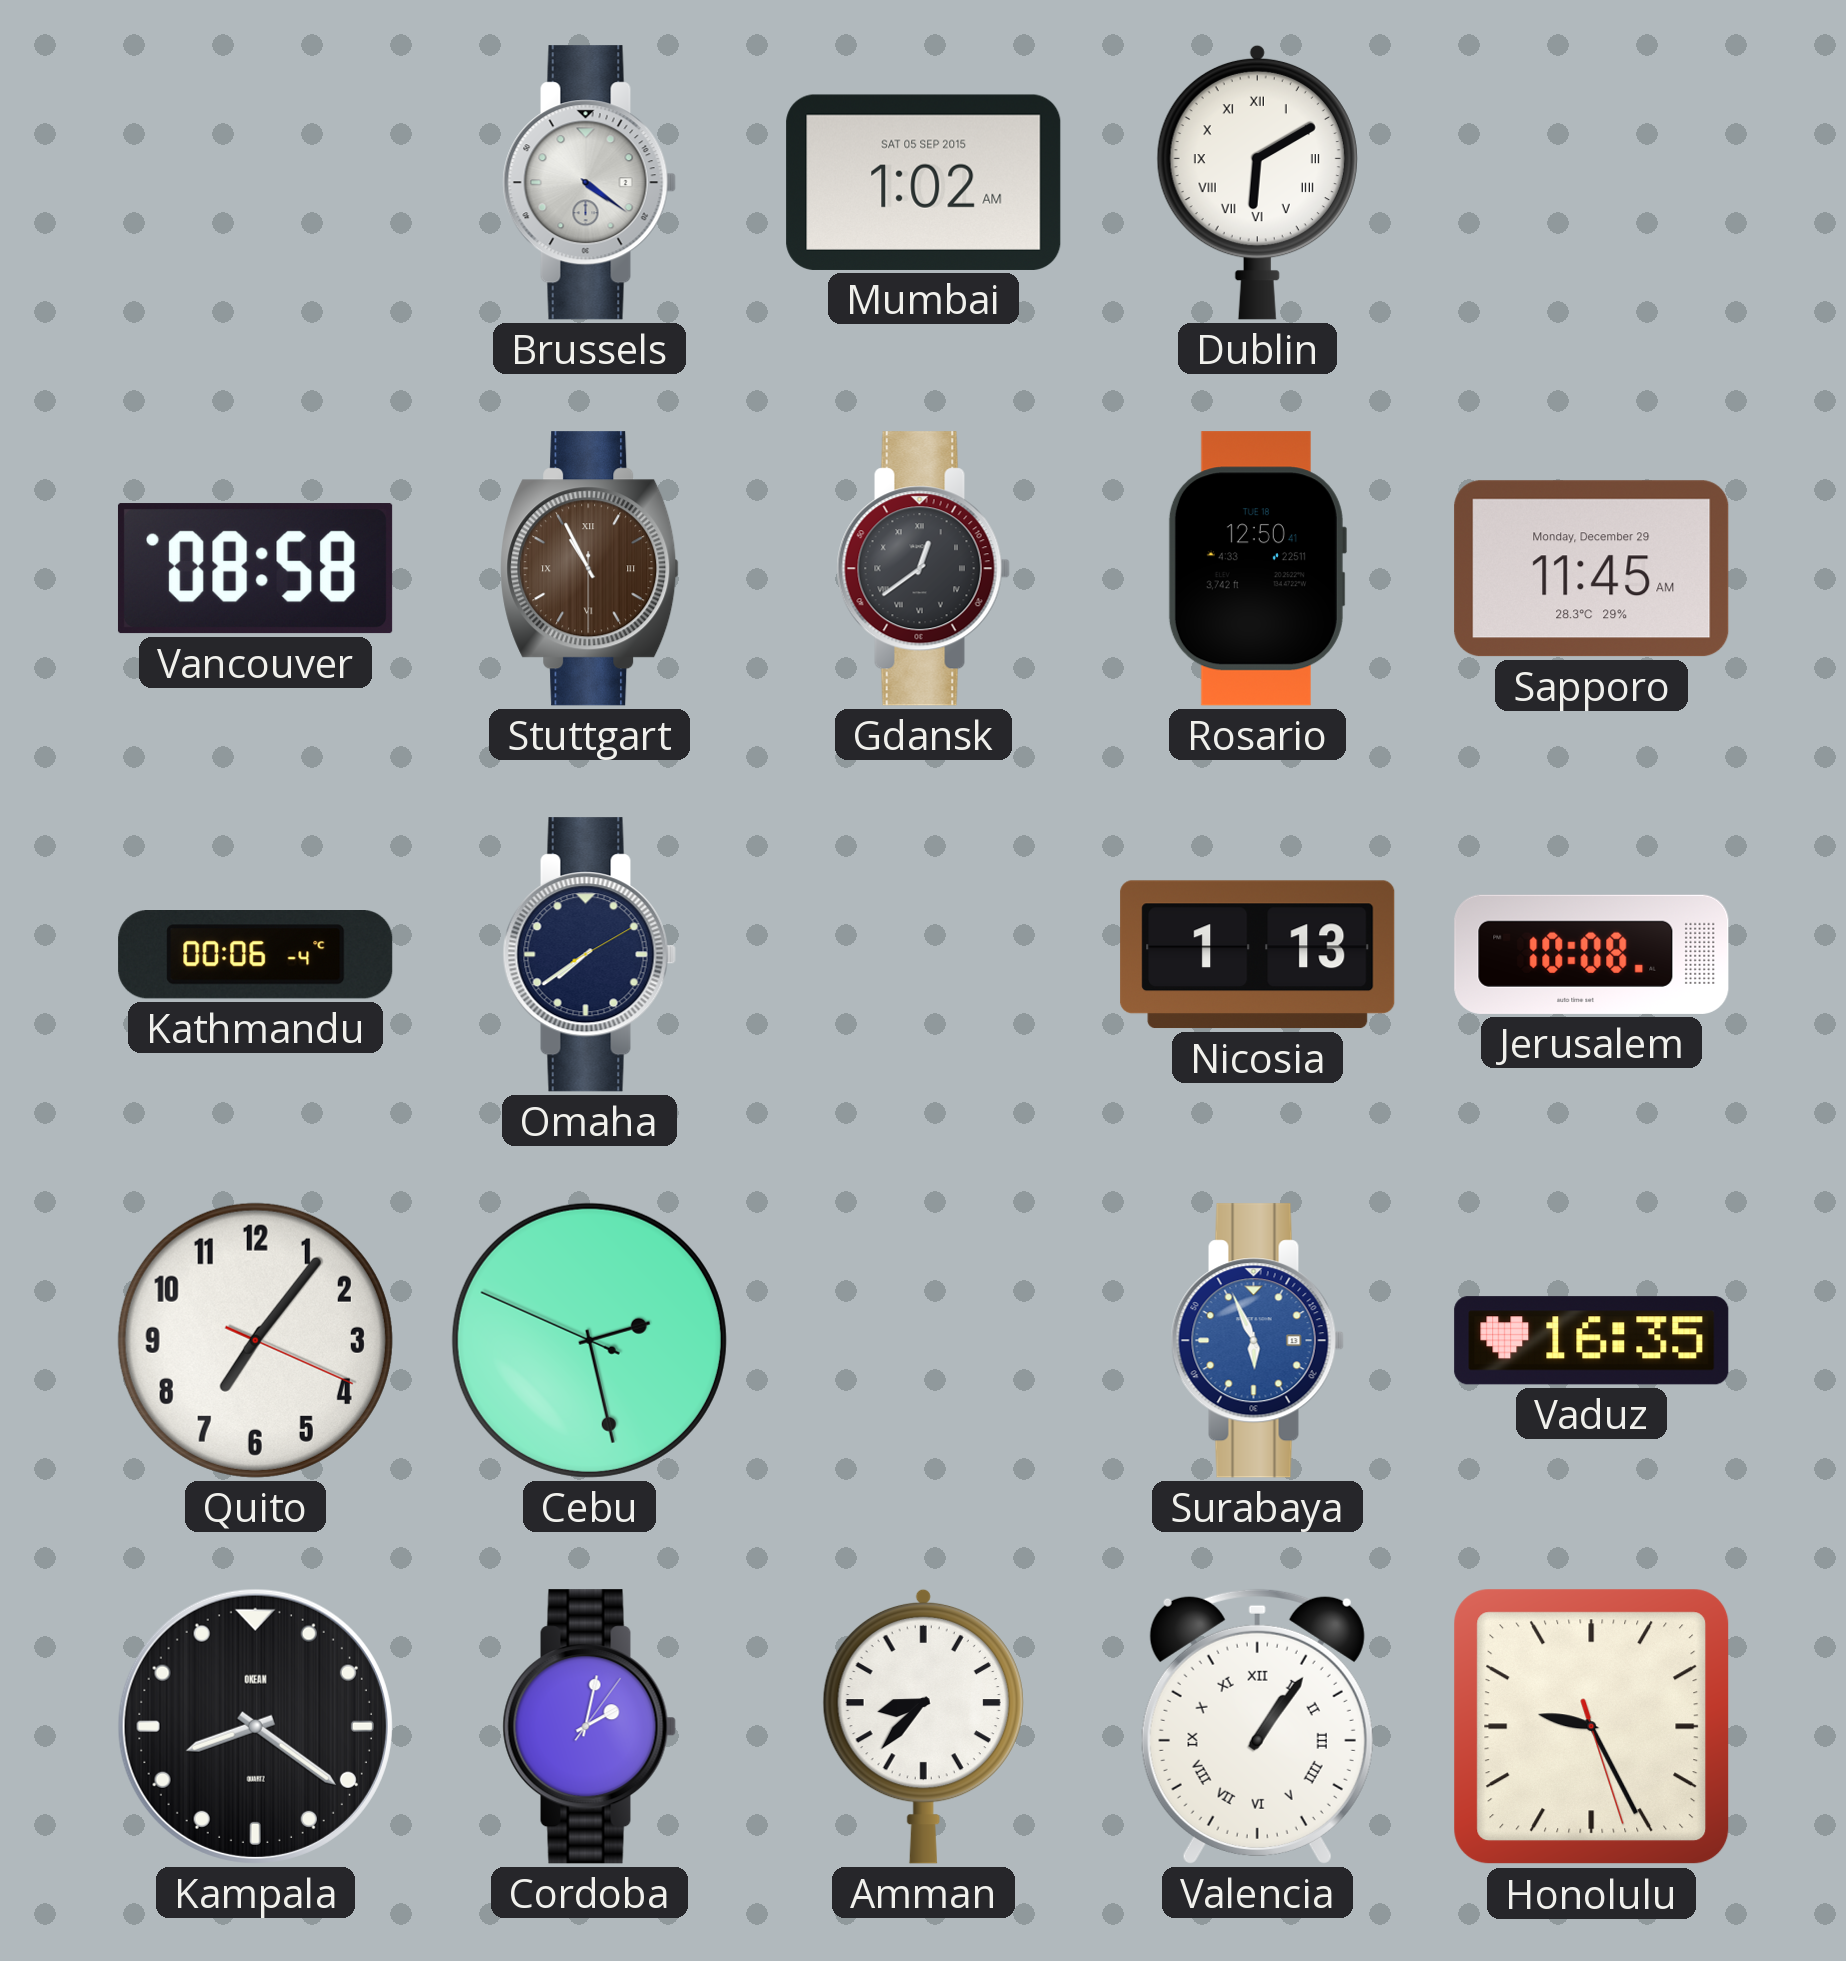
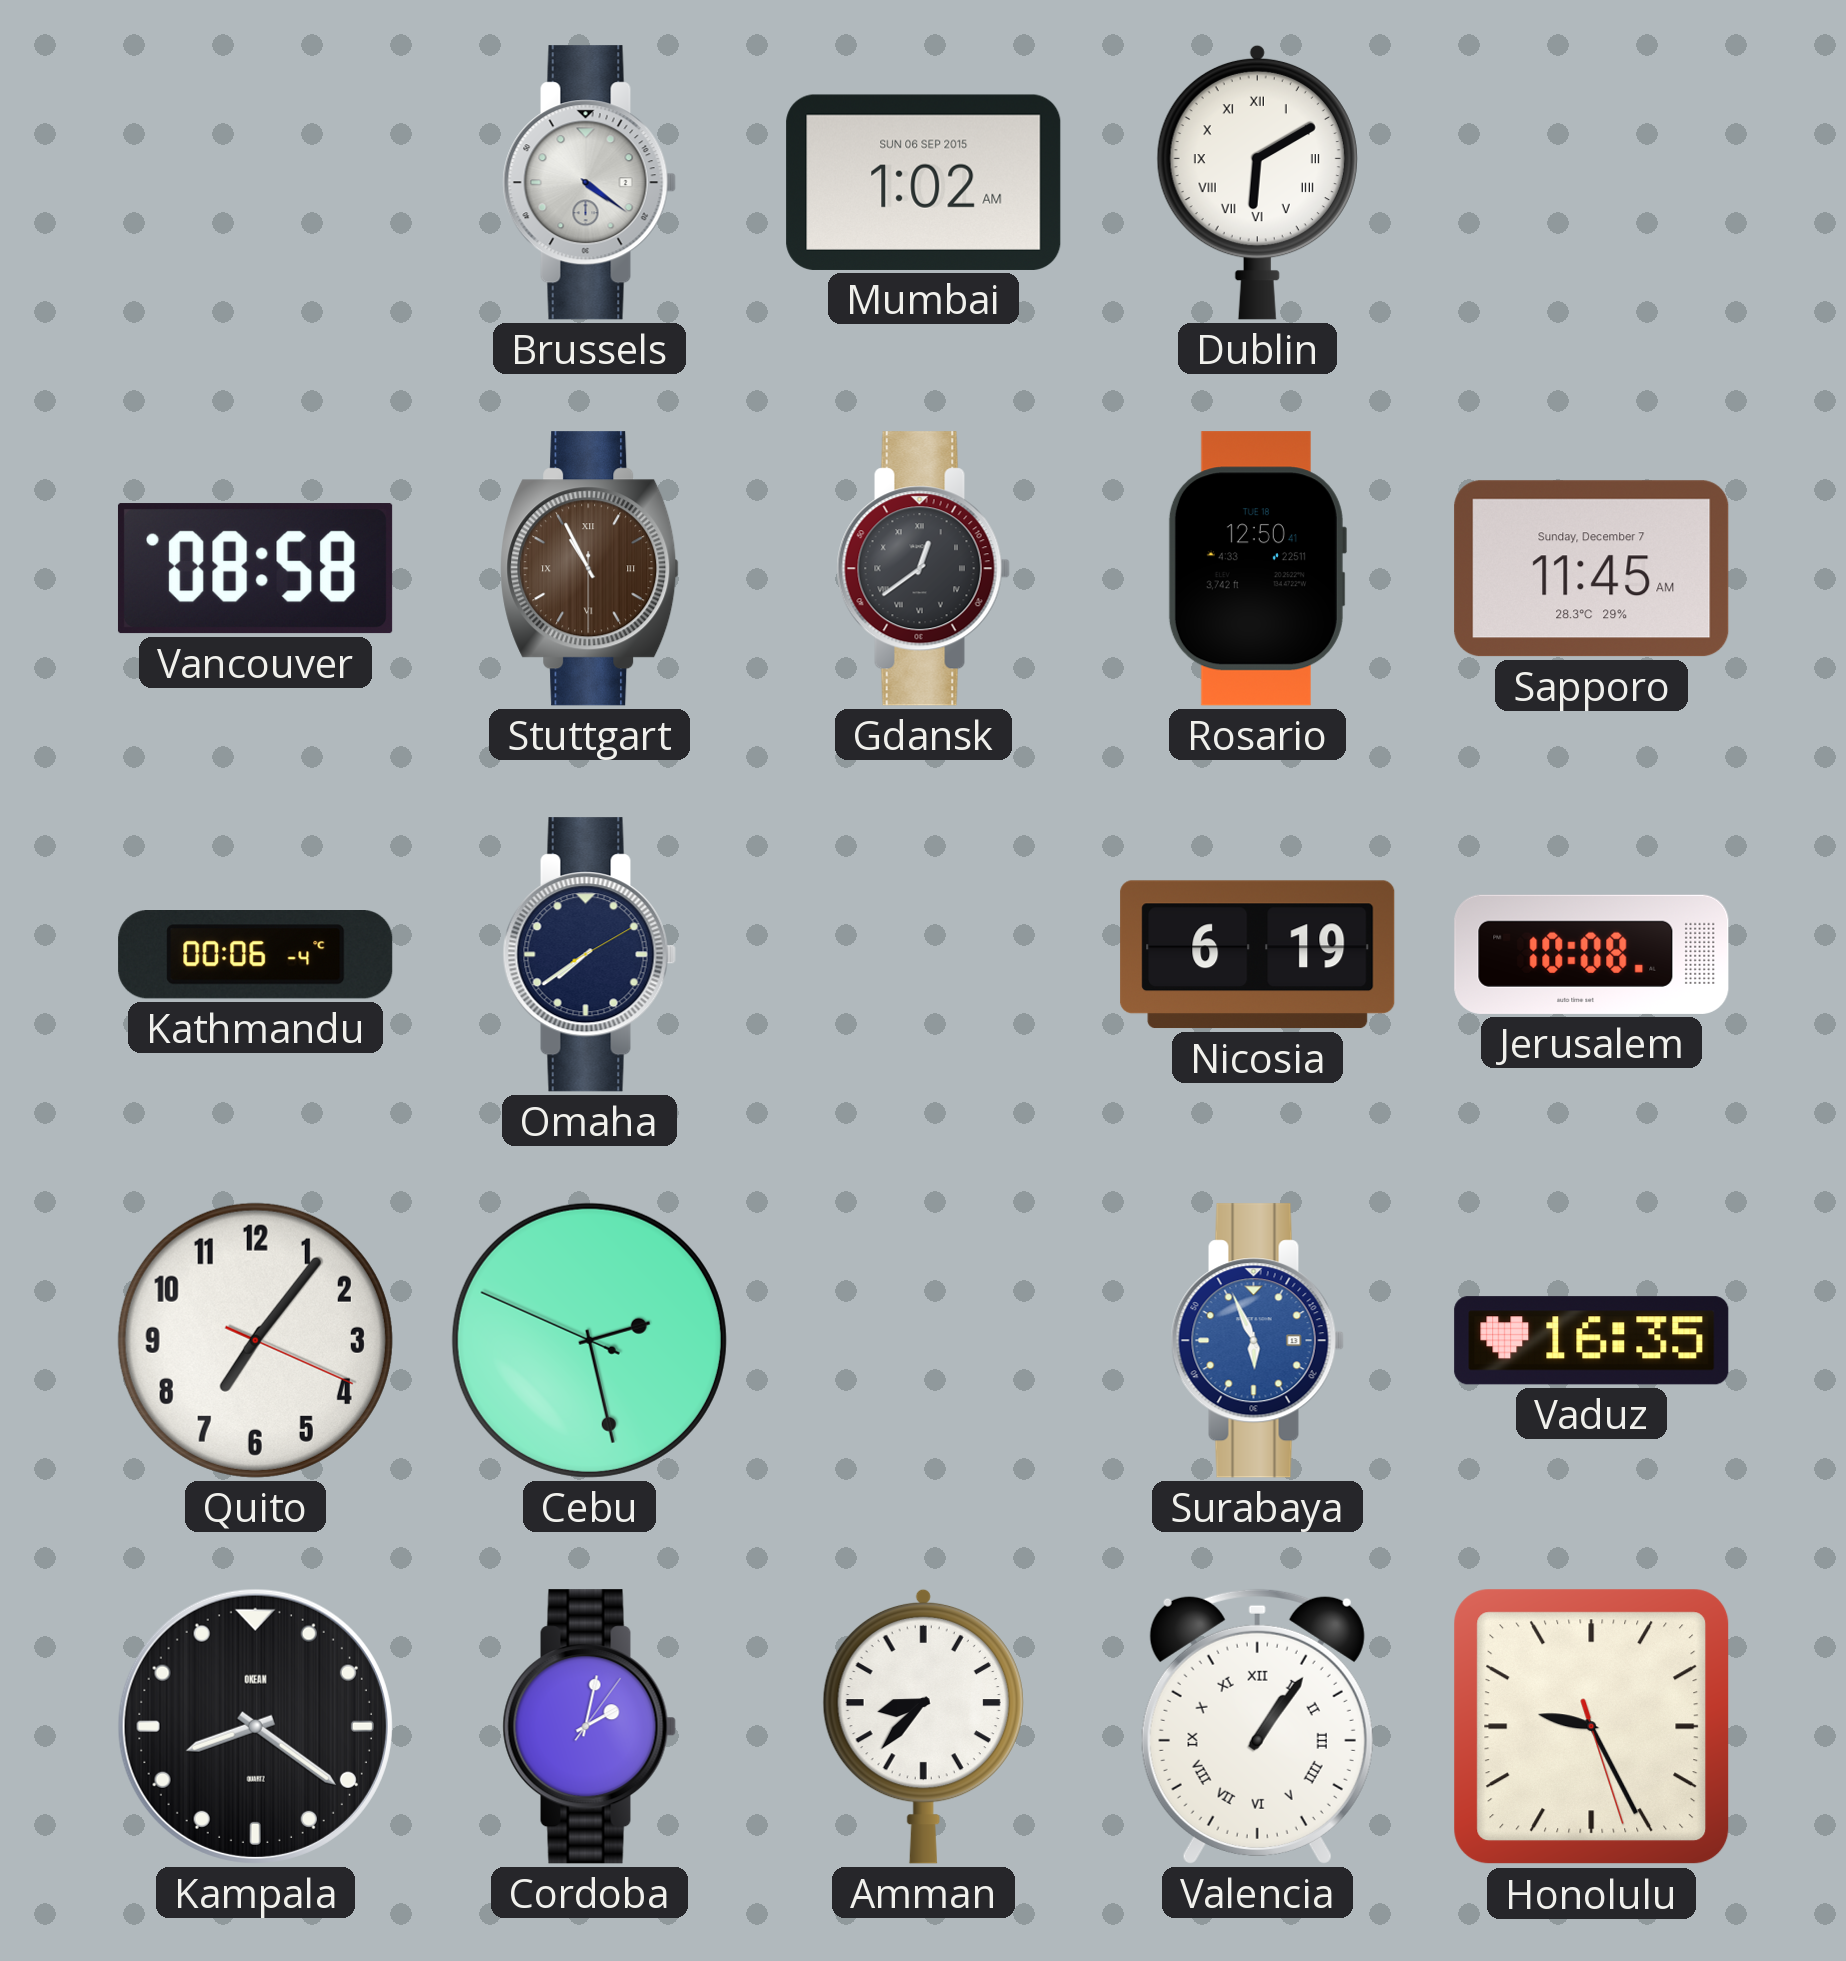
Mumbai date: SAT 05 SEP 2015 -> SUN 06 SEP 2015 (924, 182)
Sapporo date: Monday, December 29 -> Sunday, December 7 (1592, 569)
Nicosia: 1:13 -> 6:19 (1258, 955)
